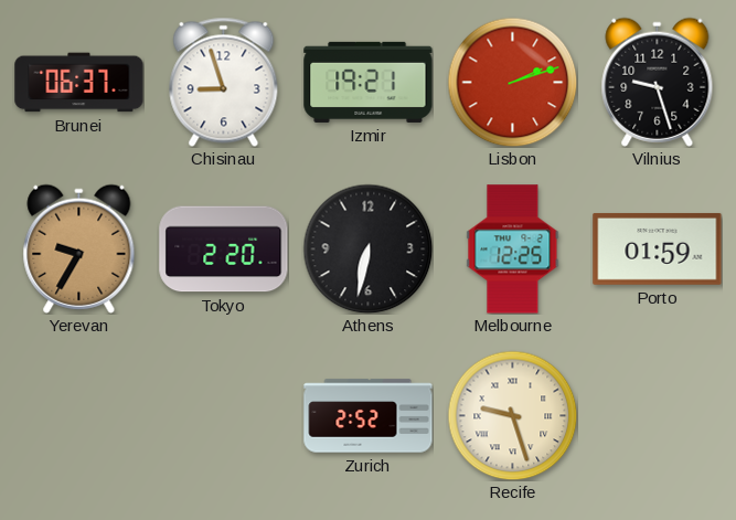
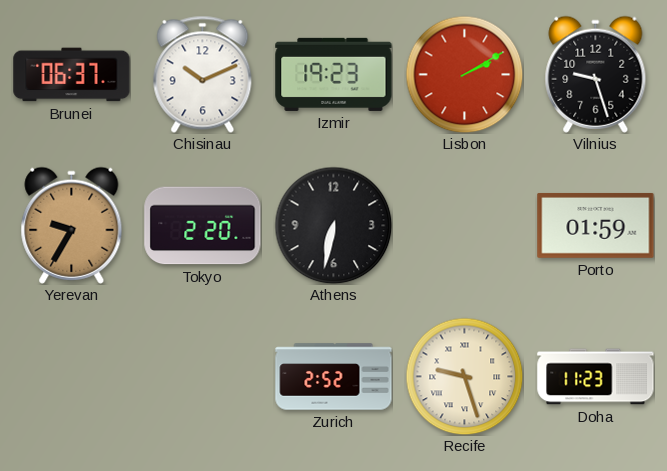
Chisinau: 8:57 -> 10:11 (203, 74)
Izmir: 19:21 -> 19:23 (334, 74)
Lisbon: 2:12 -> 2:10 (464, 74)
Melbourne: 12:25 -> none (513, 250)
Doha: none -> 11:23 (596, 377)
